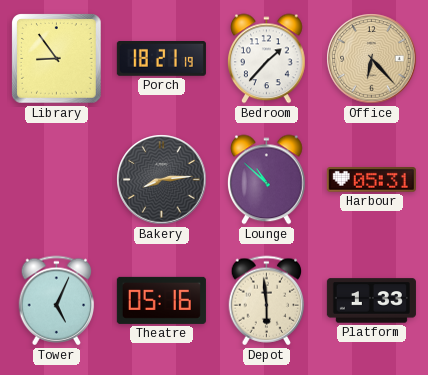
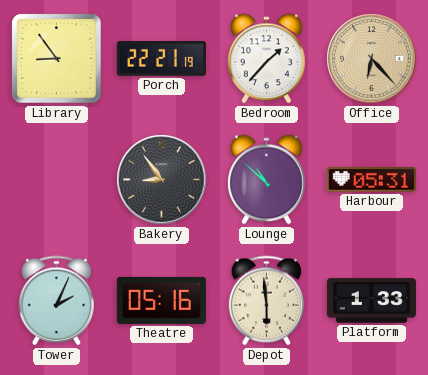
Porch: 18:21 -> 22:21 (161, 59)
Bakery: 8:14 -> 8:54 (162, 180)
Tower: 5:04 -> 2:04 (57, 301)
